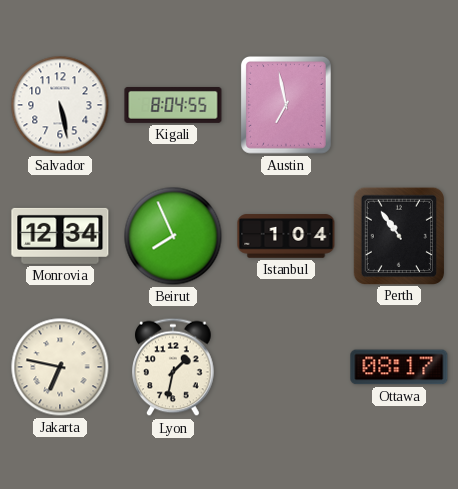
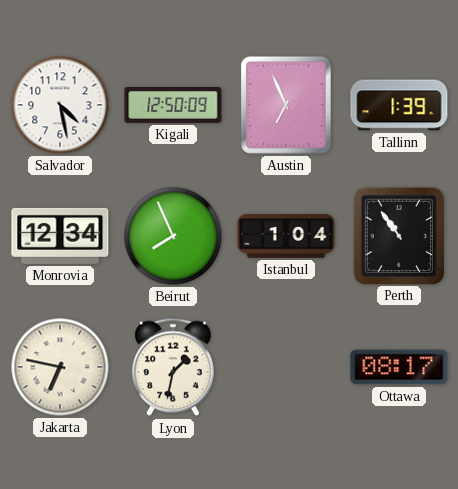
Salvador: 5:28 -> 4:28 (60, 105)
Kigali: 8:04 -> 12:50 (173, 105)
Austin: 6:58 -> 6:56 (286, 105)
Tallinn: none -> 1:39 (399, 105)
